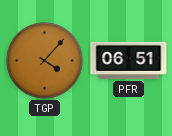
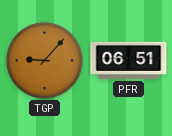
TGP: 4:07 -> 9:07 (45, 61)
